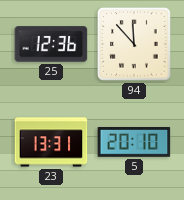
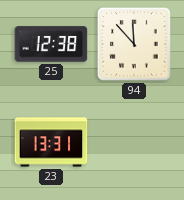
25: 12:36 -> 12:38 (51, 44)
5: 20:10 -> none (134, 143)
